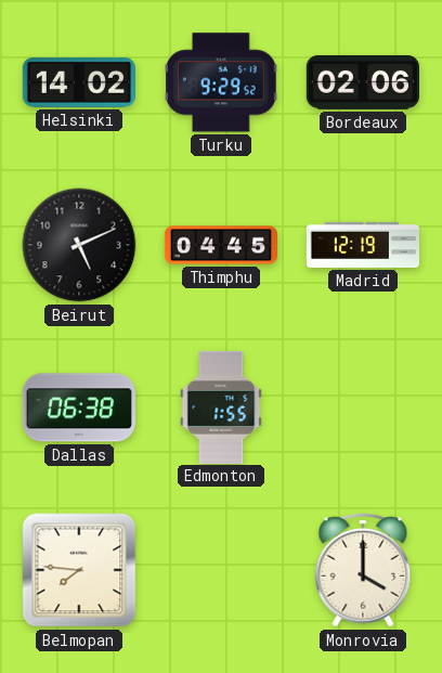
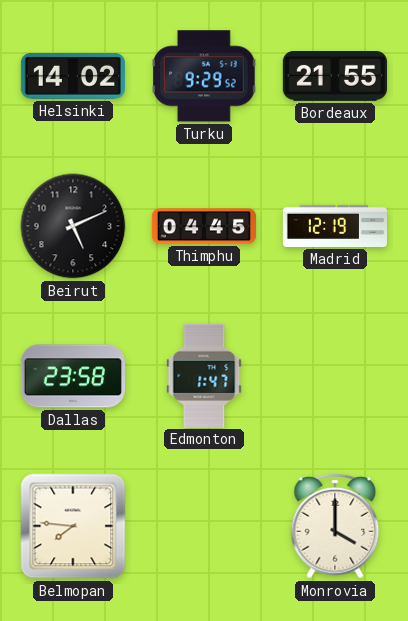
Bordeaux: 02:06 -> 21:55 (334, 76)
Dallas: 06:38 -> 23:58 (73, 376)
Edmonton: 1:55 -> 1:47 (204, 375)
